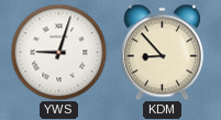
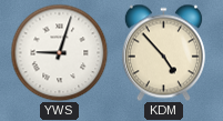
KDM: 8:53 -> 4:53 (163, 52)
